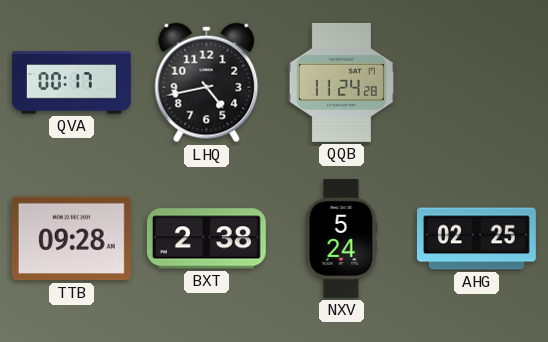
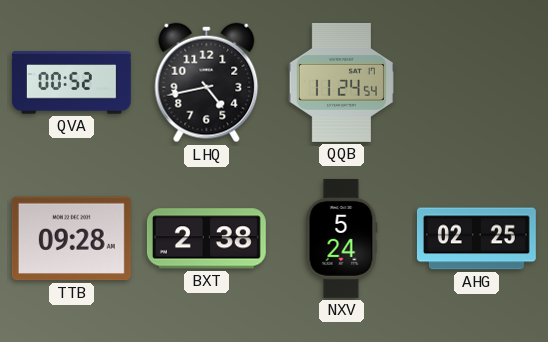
QVA: 00:17 -> 00:52 (71, 83)
QQB: 11:24:28 -> 11:24:54 (341, 82)
